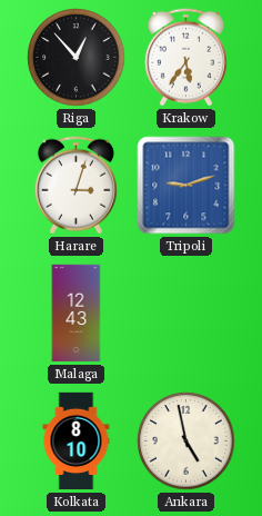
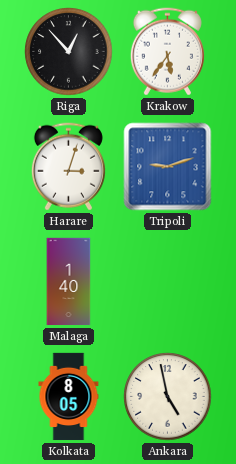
Malaga: 12:43 -> 1:40 (69, 282)
Kolkata: 8:10 -> 8:05 (69, 397)
